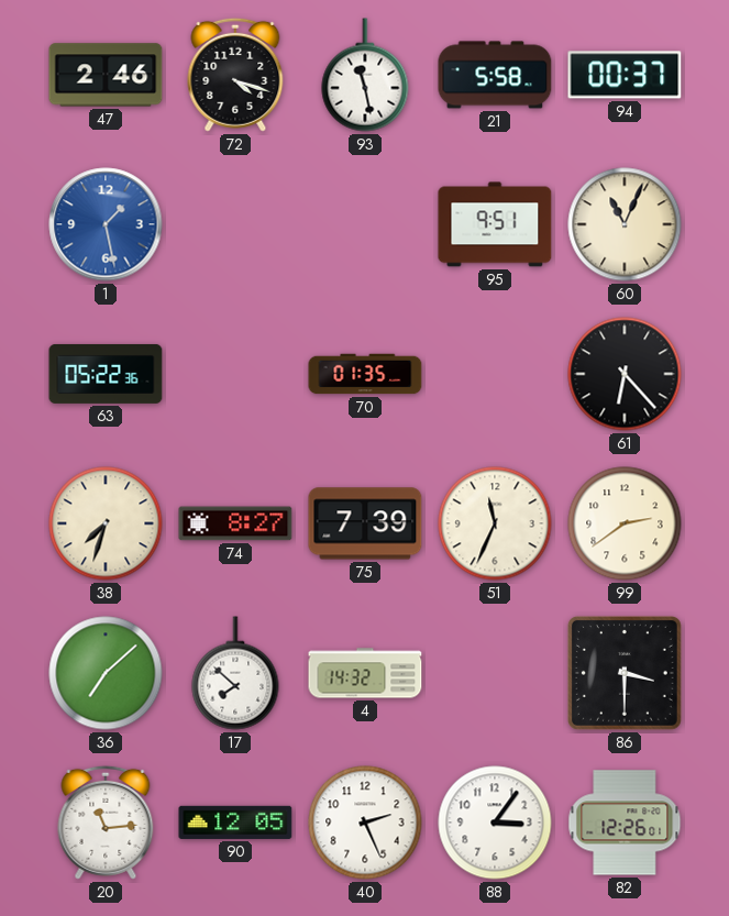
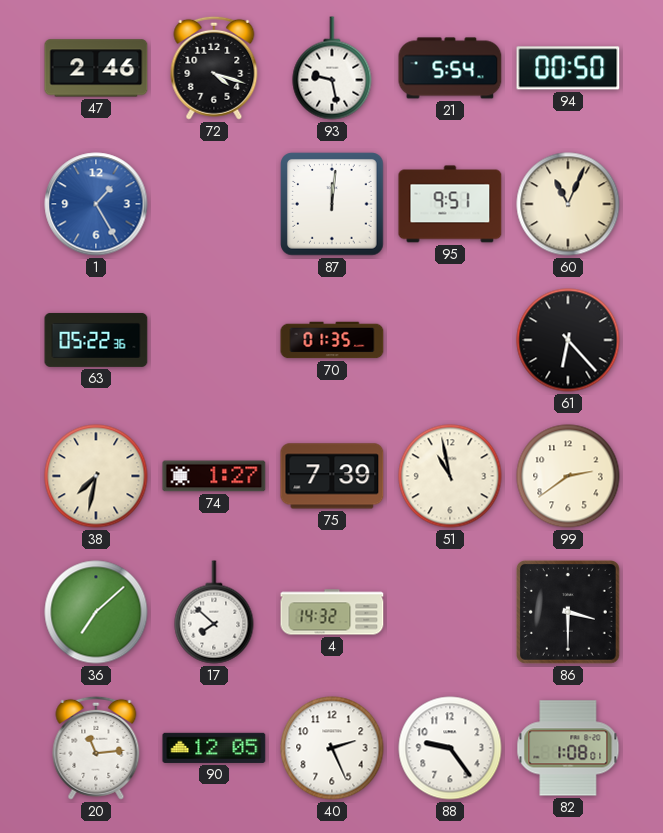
93: 11:28 -> 9:28 (332, 68)
21: 5:58 -> 5:54 (450, 68)
94: 00:37 -> 00:50 (568, 68)
1: 1:28 -> 1:25 (96, 204)
87: none -> 12:01 (332, 204)
38: 7:33 -> 7:32 (96, 476)
74: 8:27 -> 1:27 (214, 476)
51: 11:34 -> 10:58 (450, 476)
88: 3:06 -> 9:24 (450, 748)
82: 12:26 -> 1:08 (568, 748)
